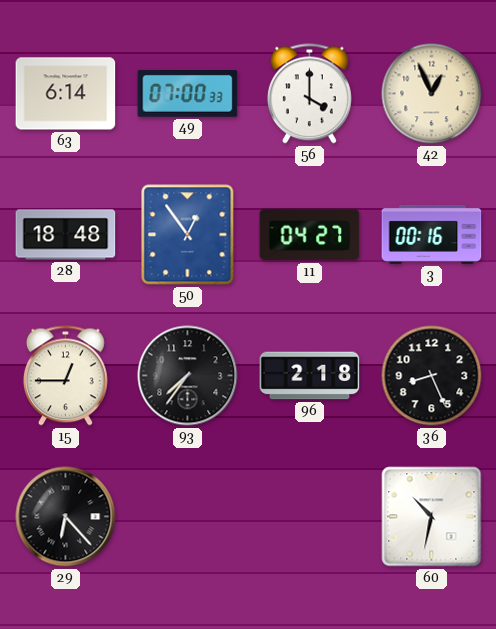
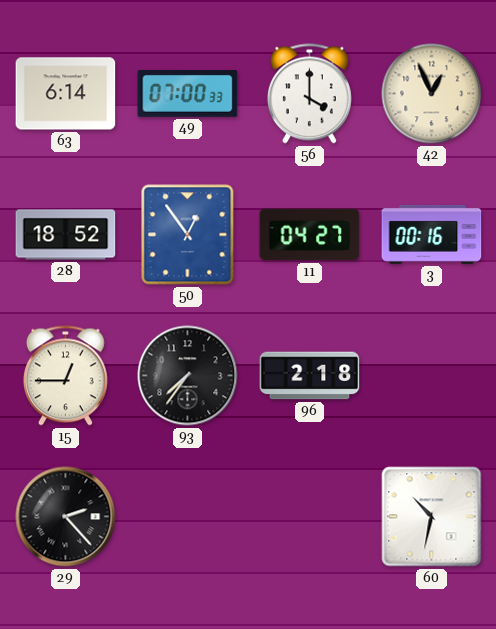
28: 18:48 -> 18:52 (66, 235)
36: 8:26 -> none (432, 376)
29: 6:23 -> 2:23 (66, 517)
